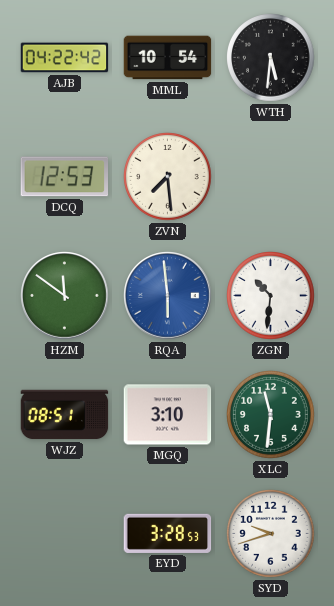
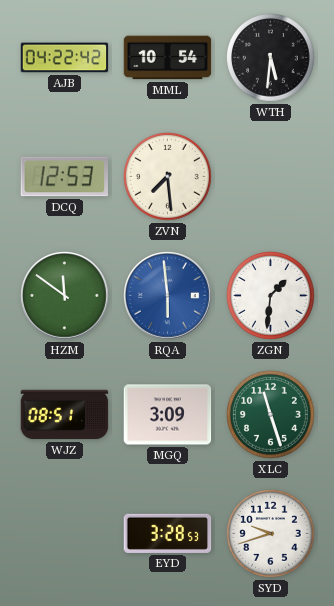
ZGN: 10:31 -> 1:31 (271, 296)
MGQ: 3:10 -> 3:09 (168, 415)
XLC: 11:31 -> 11:27 (271, 415)
